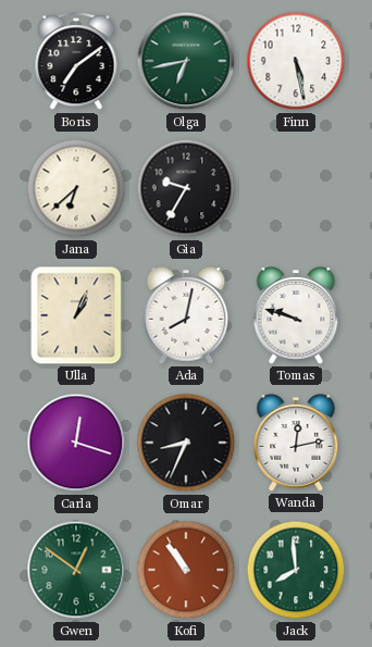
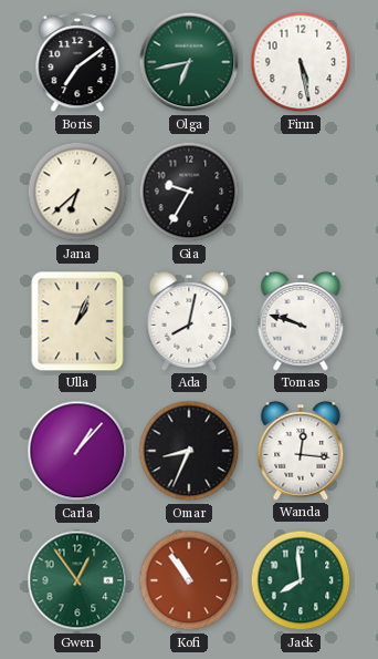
Carla: 12:18 -> 1:07 (77, 451)
Wanda: 12:13 -> 12:16 (301, 452)
Gwen: 12:51 -> 12:54 (77, 580)
